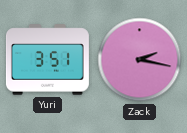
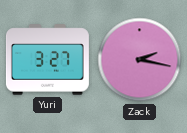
Yuri: 3:51 -> 3:27 (47, 60)
